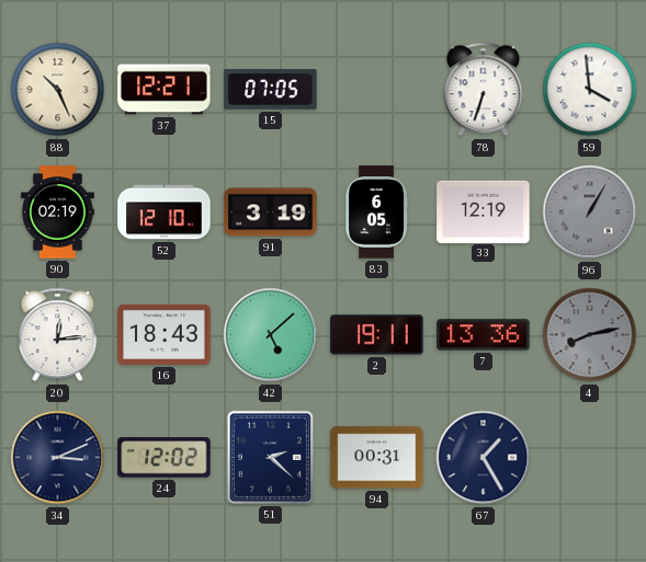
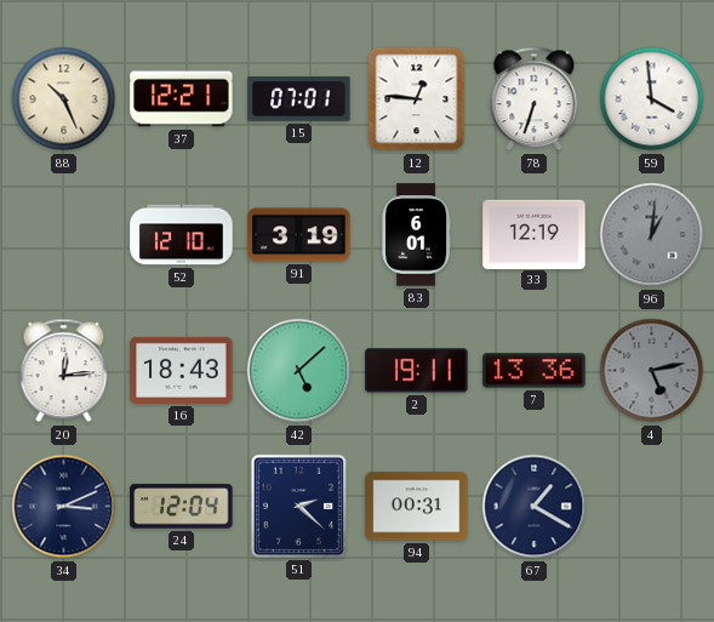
15: 07:05 -> 07:01 (299, 99)
12: none -> 12:46 (417, 99)
90: 02:19 -> none (58, 213)
83: 6:05 -> 6:01 (416, 235)
96: 1:05 -> 1:01 (652, 235)
4: 8:13 -> 5:13 (652, 371)
24: 12:02 -> 12:04 (182, 507)
67: 1:25 -> 1:20 (535, 507)
